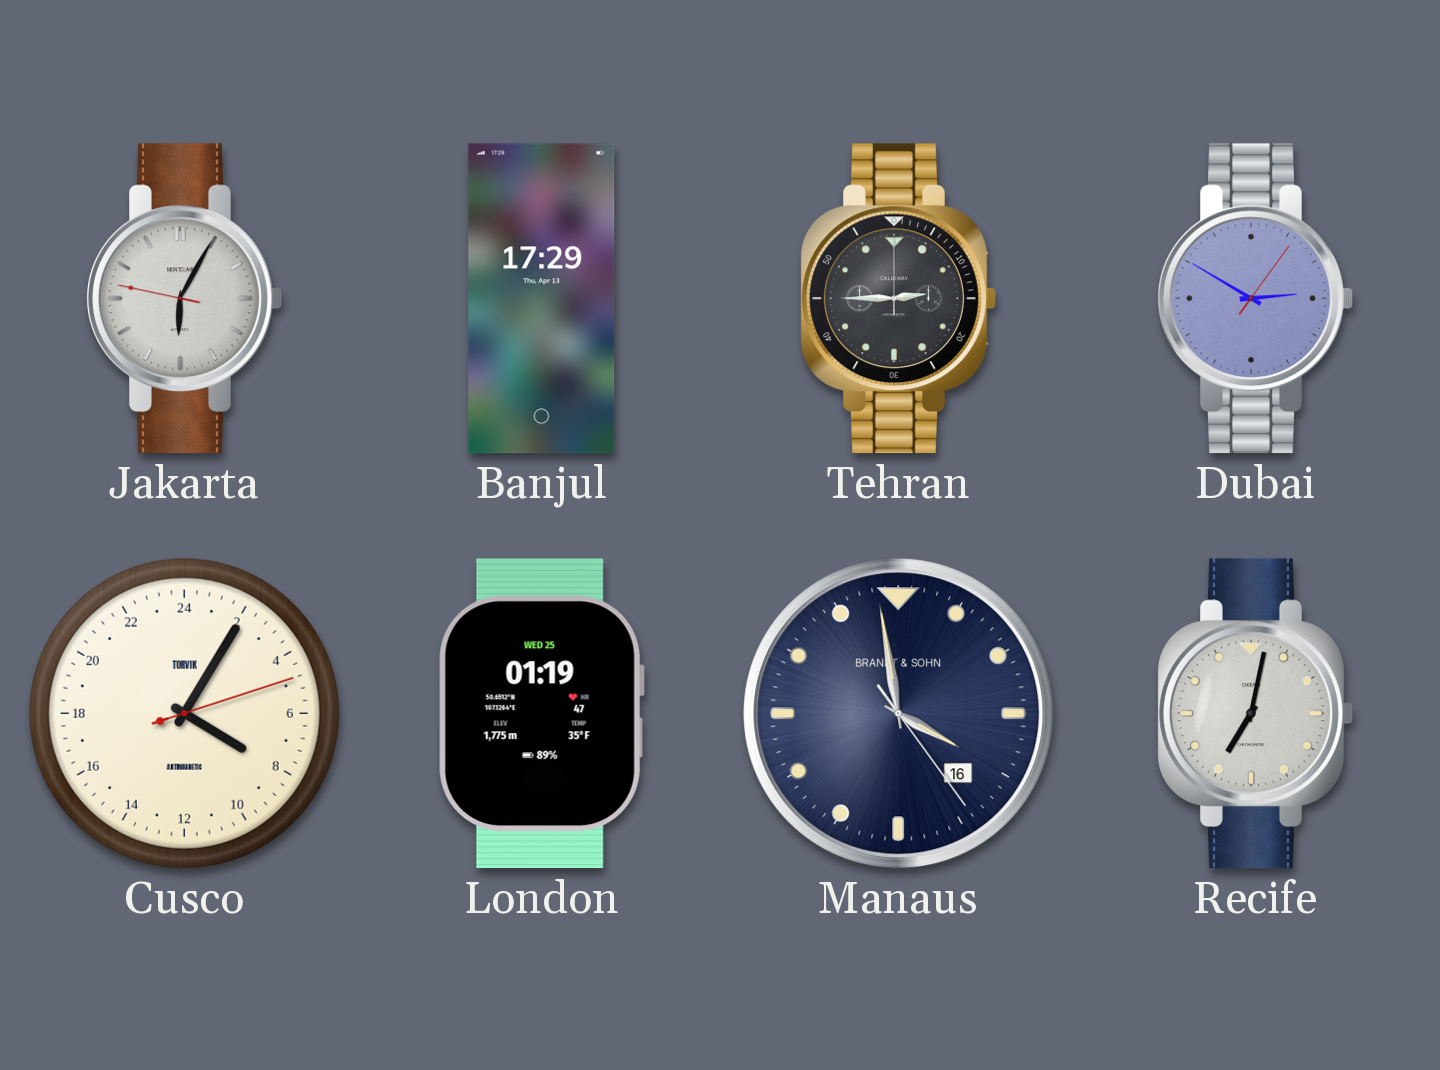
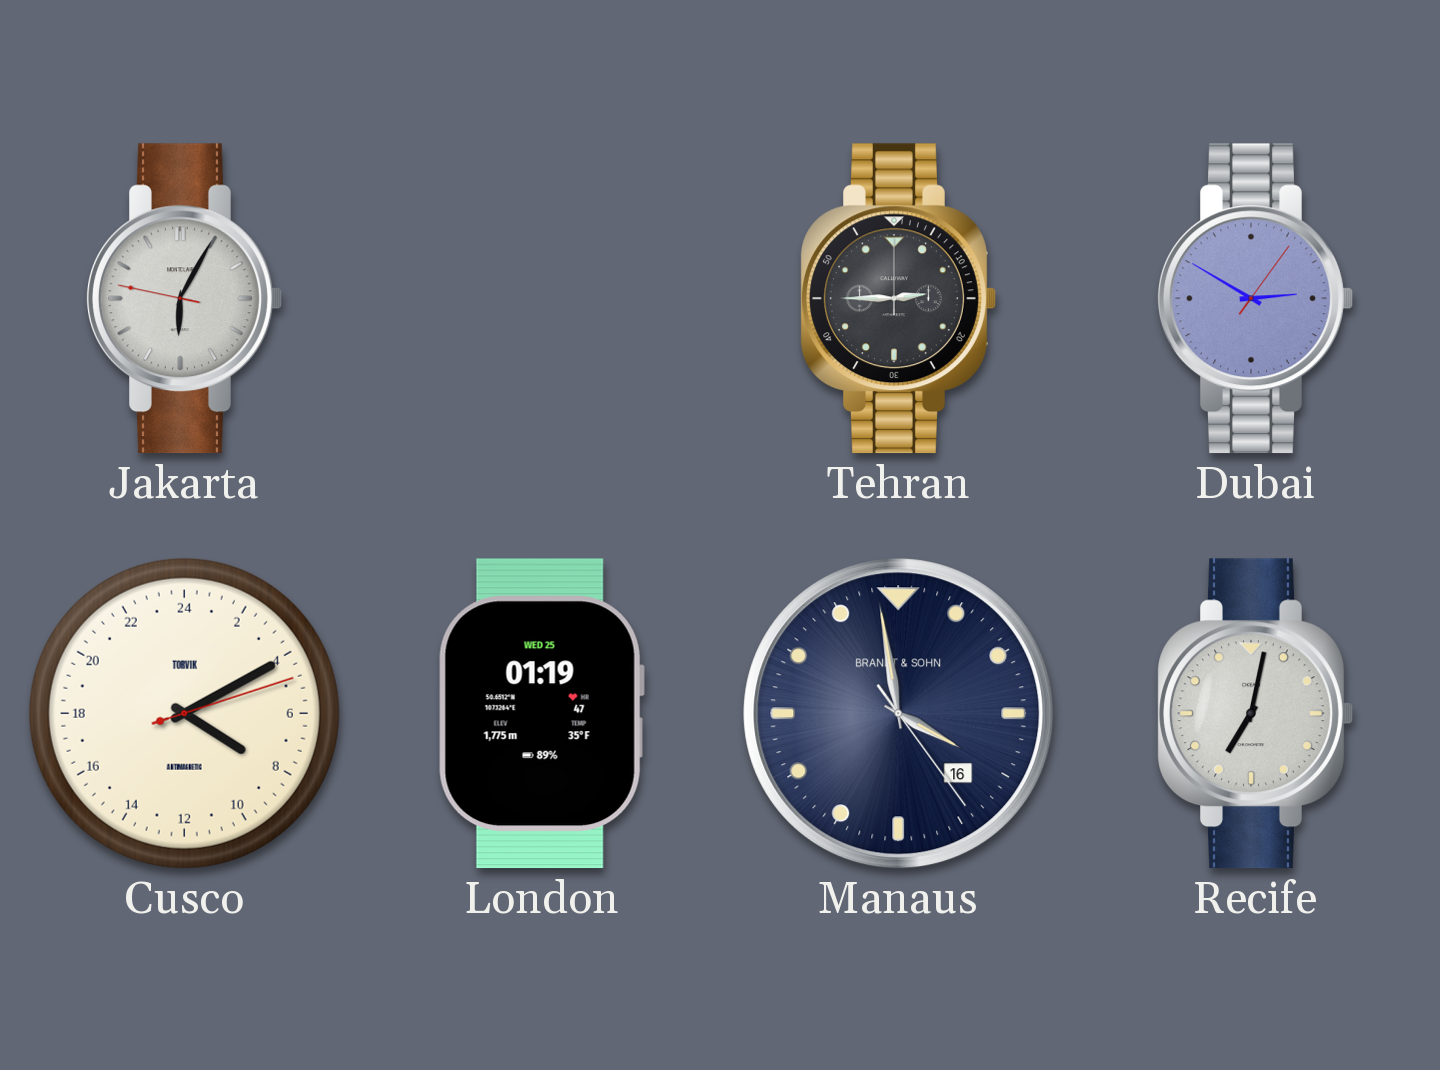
Banjul: 17:29 -> none (542, 299)
Cusco: 8:05 -> 8:10 (184, 713)
